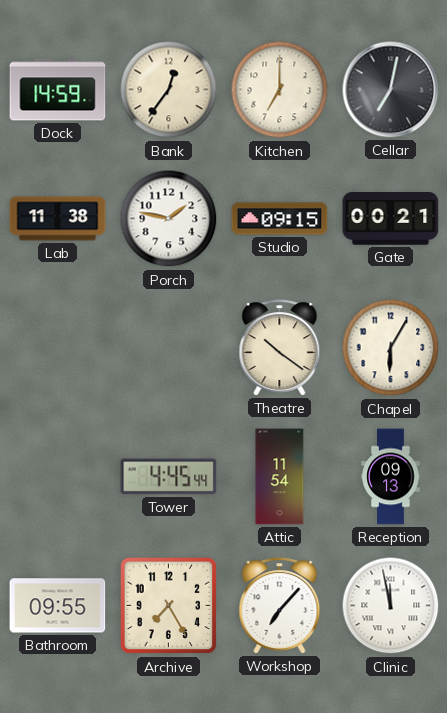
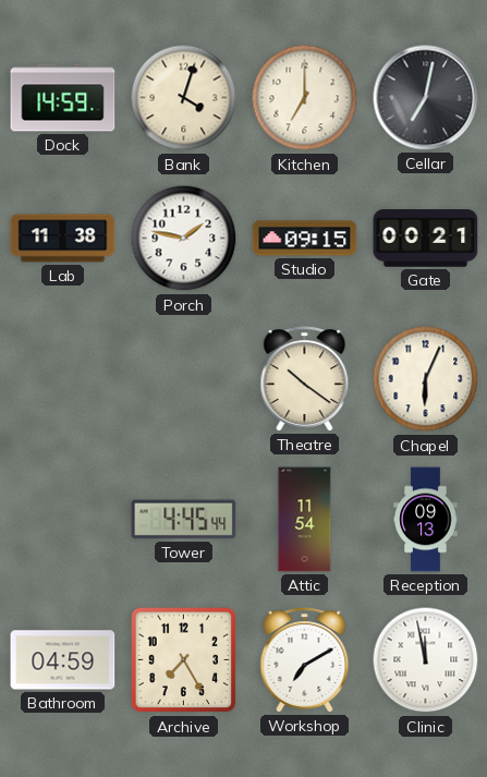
Bank: 12:36 -> 4:03 (184, 98)
Chapel: 6:05 -> 6:04 (426, 379)
Bathroom: 09:55 -> 04:59 (63, 660)
Workshop: 7:07 -> 7:10 (305, 660)
